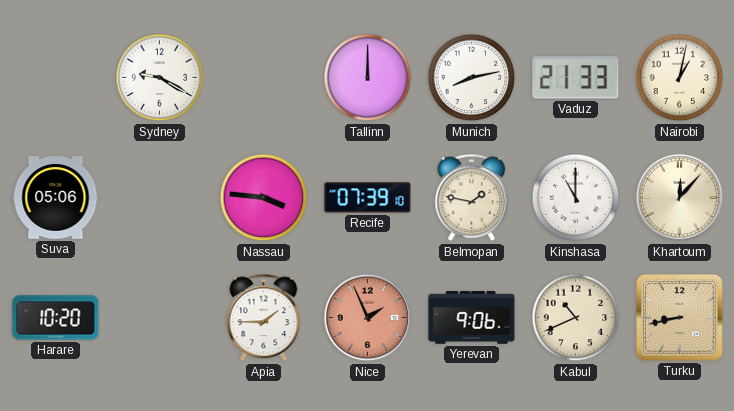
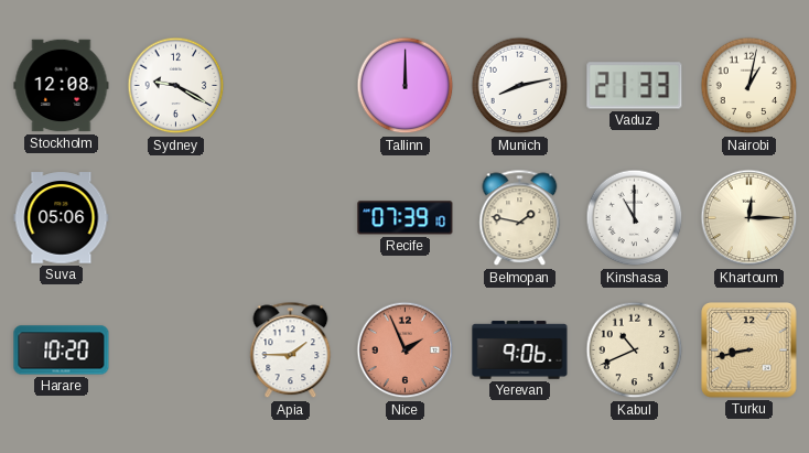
Stockholm: none -> 12:08 (62, 86)
Nassau: 3:46 -> none (264, 198)
Khartoum: 12:07 -> 12:15 (749, 218)
